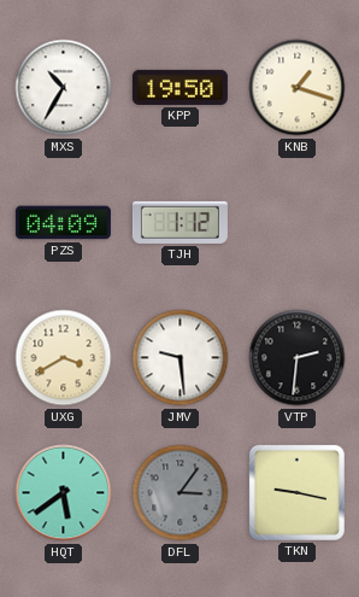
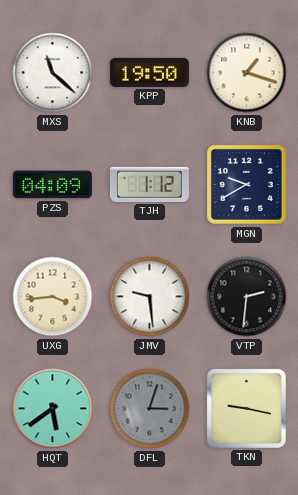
MXS: 10:35 -> 11:22 (53, 73)
MGN: none -> 9:40 (247, 185)
UXG: 3:40 -> 3:44 (53, 297)
DFL: 3:06 -> 3:03 (150, 409)
